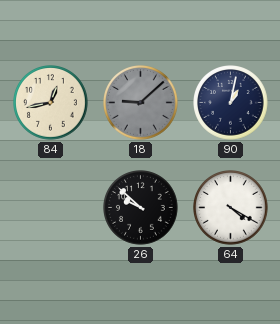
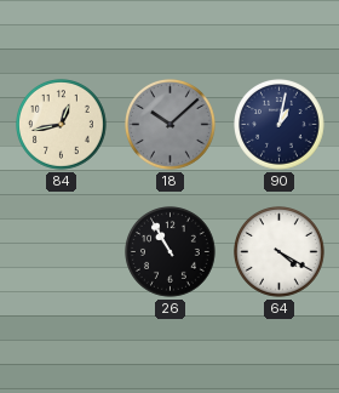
18: 9:08 -> 10:08 (171, 125)
26: 9:52 -> 10:55 (171, 252)
